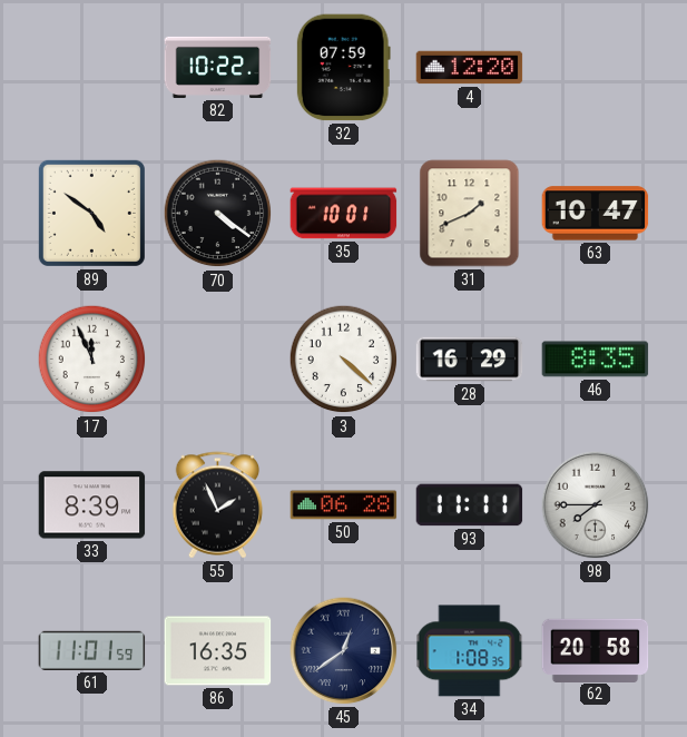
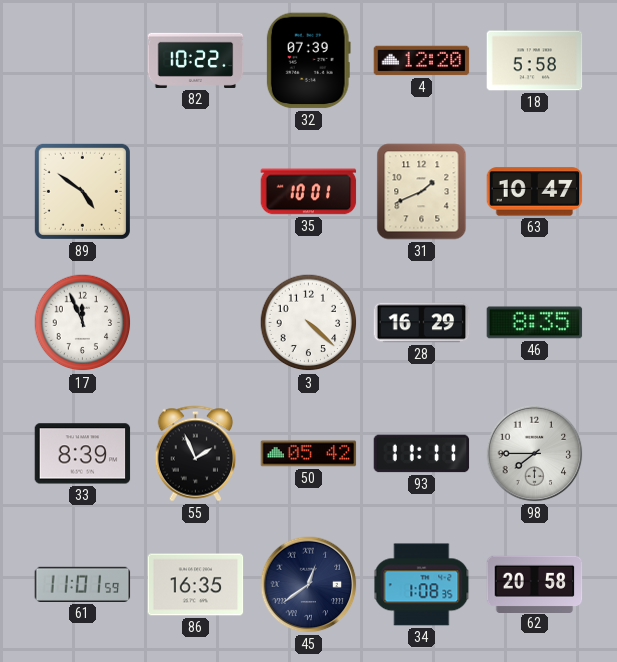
32: 07:59 -> 07:39 (308, 61)
18: none -> 5:58 (535, 61)
70: 4:21 -> none (218, 214)
50: 06:28 -> 05:42 (309, 454)
